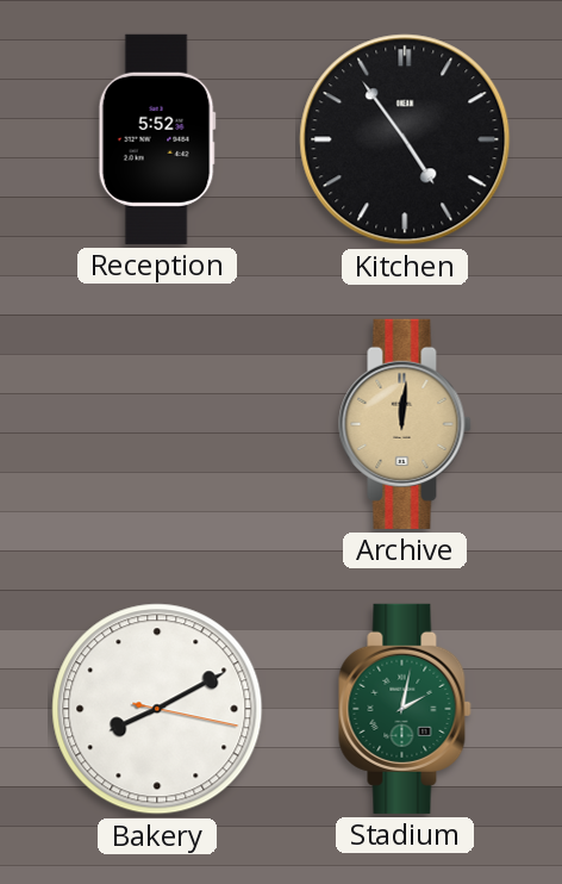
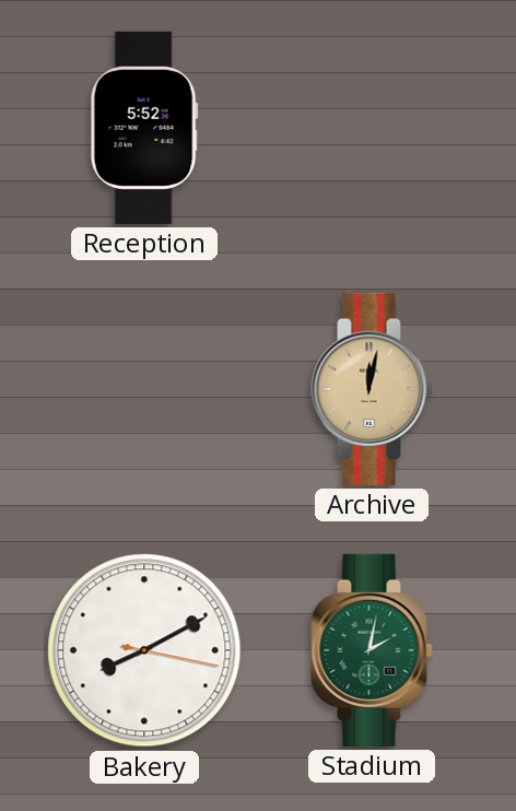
Kitchen: 4:54 -> none (405, 139)
Archive: 12:01 -> 12:02 (372, 389)
